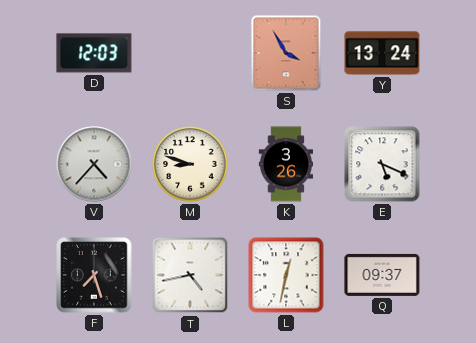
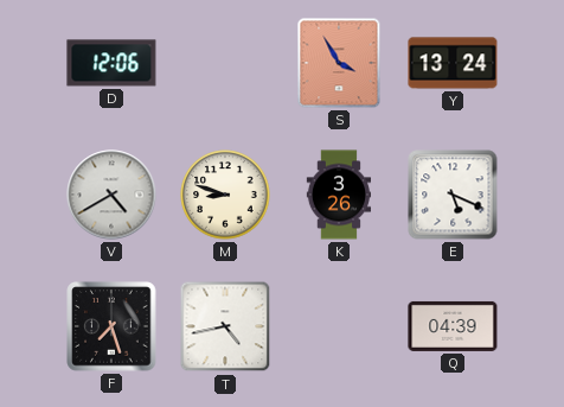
D: 12:03 -> 12:06 (111, 63)
V: 4:37 -> 4:40 (111, 195)
L: 12:32 -> none (286, 275)
Q: 09:37 -> 04:39 (453, 326)
